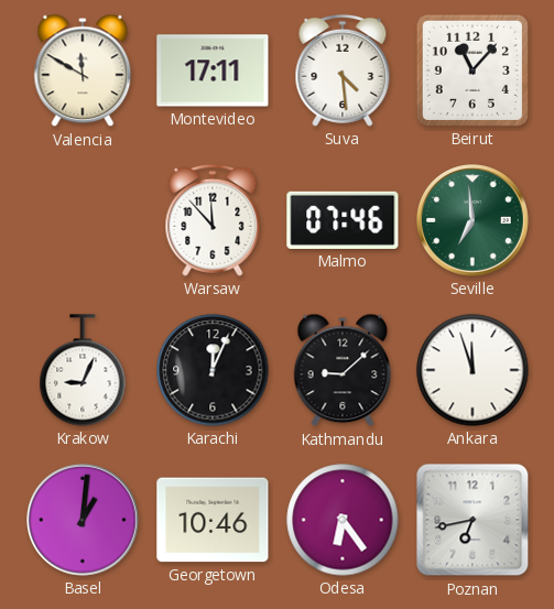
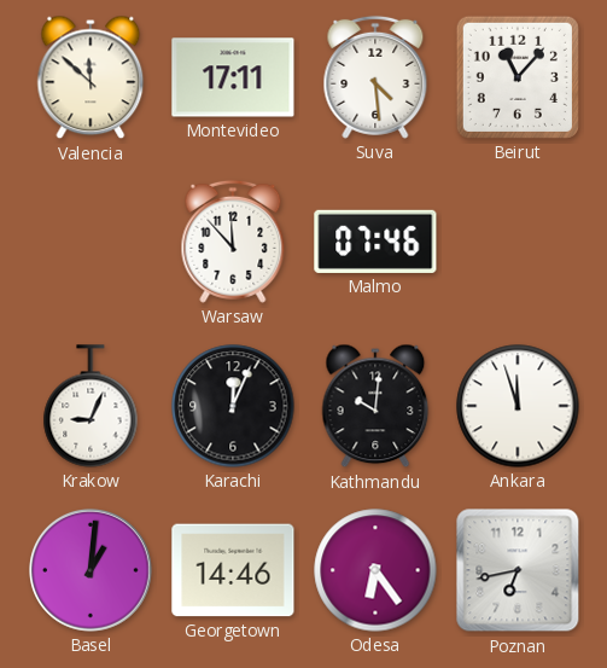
Valencia: 11:50 -> 11:52 (91, 77)
Seville: 6:59 -> none (474, 221)
Kathmandu: 9:08 -> 10:01 (375, 406)
Georgetown: 10:46 -> 14:46 (233, 570)
